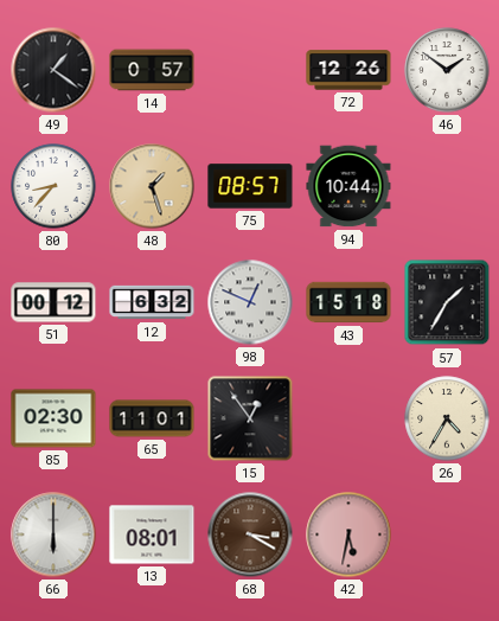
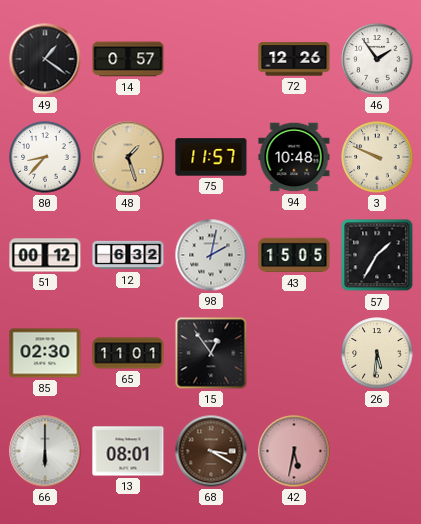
46: 1:51 -> 1:54 (377, 59)
75: 08:57 -> 11:57 (211, 157)
94: 10:44 -> 10:48 (294, 157)
3: none -> 9:49 (377, 157)
98: 12:49 -> 2:02 (211, 255)
43: 15:18 -> 15:05 (294, 255)
26: 4:35 -> 5:31 (377, 353)
